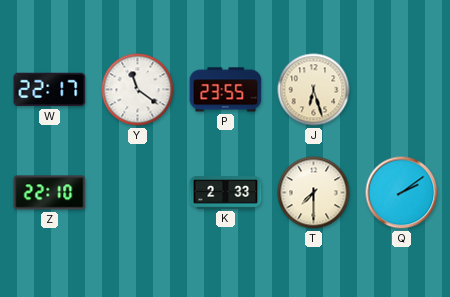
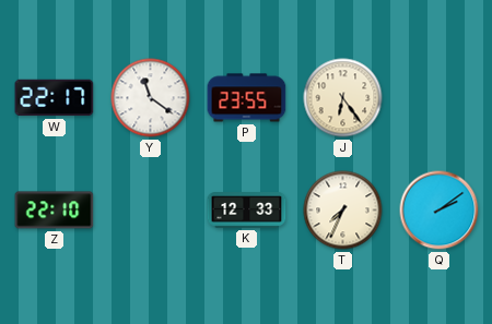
J: 6:27 -> 6:24 (343, 98)
K: 2:33 -> 12:33 (247, 211)
T: 7:30 -> 7:34 (343, 211)
